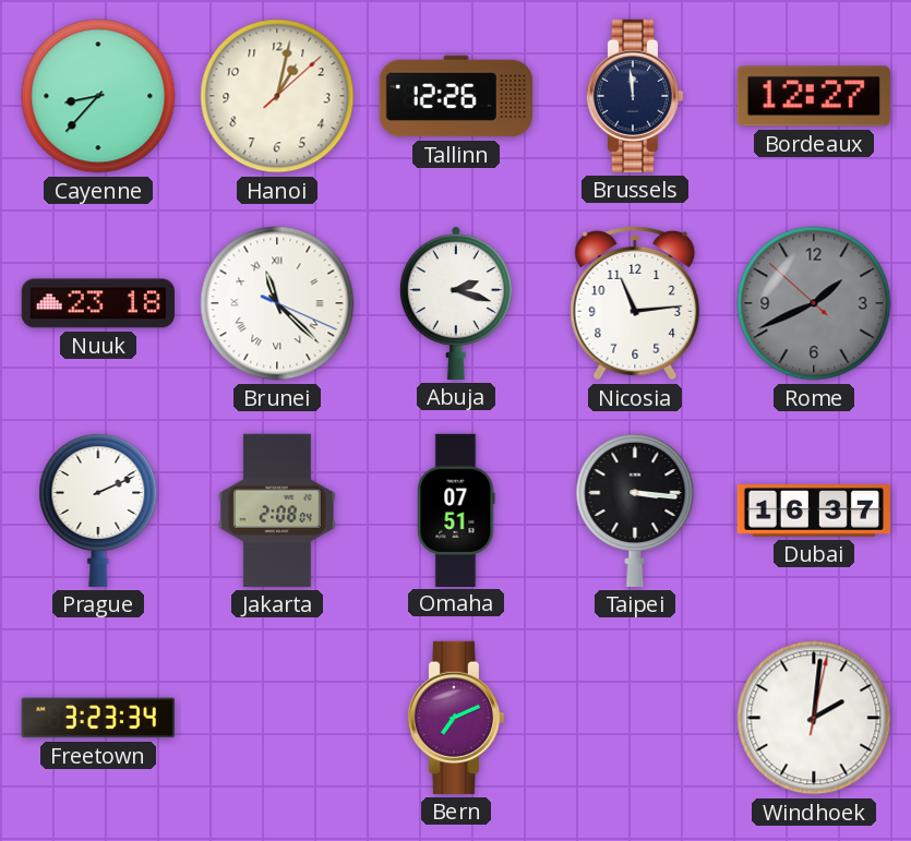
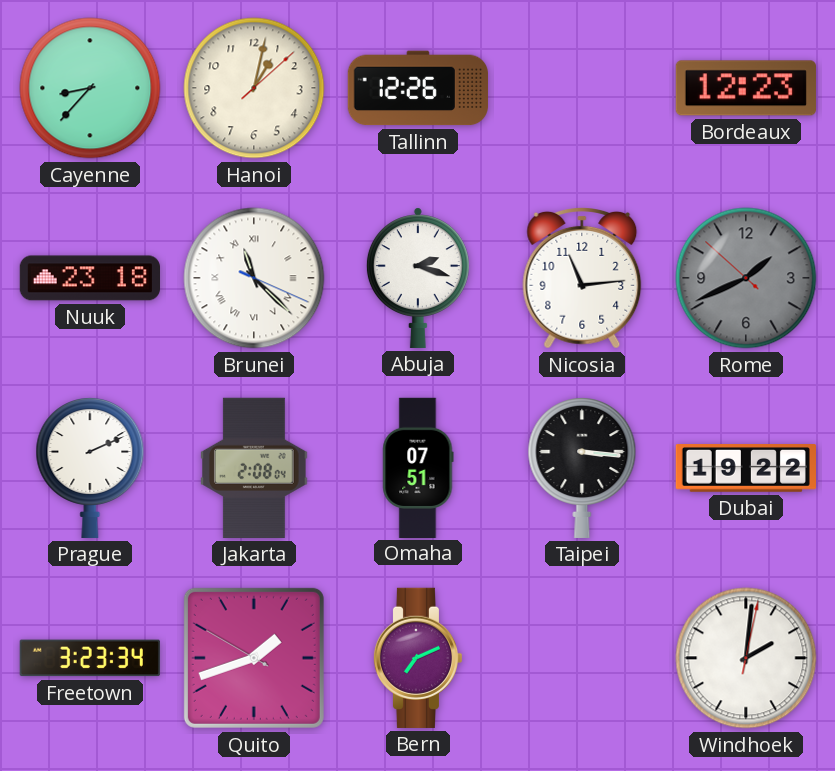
Brussels: 11:59 -> none (635, 96)
Bordeaux: 12:27 -> 12:23 (746, 88)
Dubai: 16:37 -> 19:22 (745, 468)
Quito: none -> 1:41 (254, 658)
